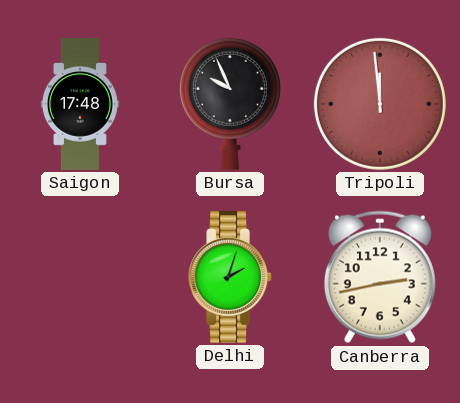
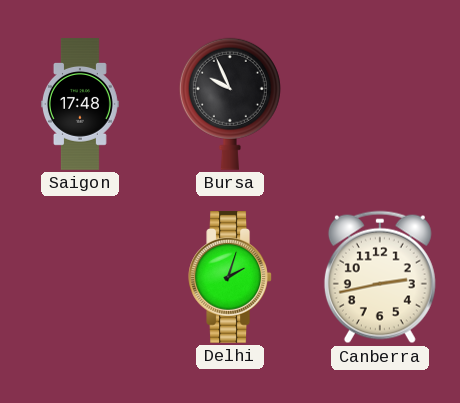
Tripoli: 11:59 -> none (380, 104)
